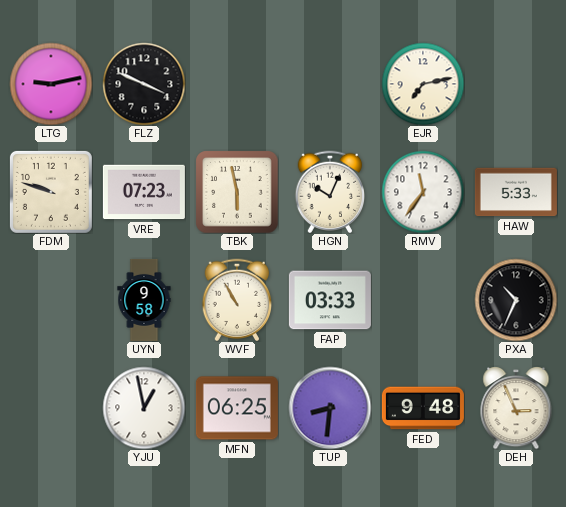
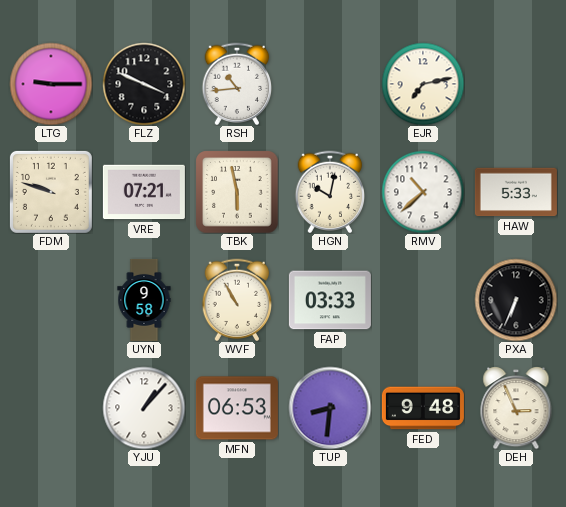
LTG: 9:13 -> 9:15 (51, 84)
RSH: none -> 10:44 (237, 84)
VRE: 07:23 -> 07:21 (144, 192)
HGN: 10:04 -> 10:02 (330, 192)
RMV: 11:36 -> 10:38 (423, 192)
PXA: 10:34 -> 6:34 (516, 300)
YJU: 12:58 -> 1:07 (144, 408)
MFN: 06:25 -> 06:53 (237, 408)
